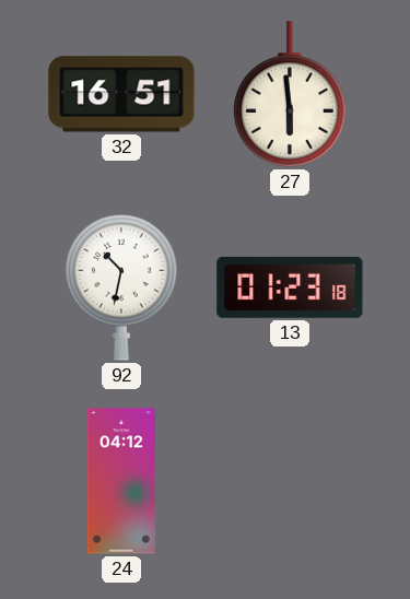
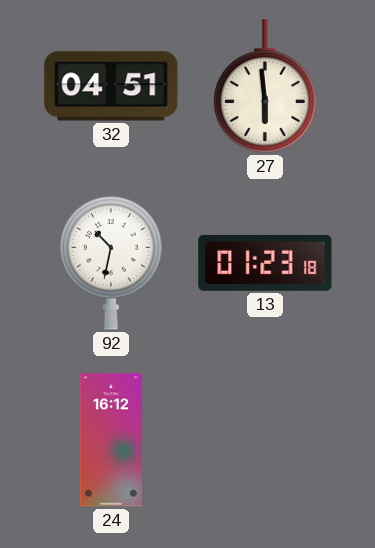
32: 16:51 -> 04:51 (111, 86)
24: 04:12 -> 16:12 (110, 440)
